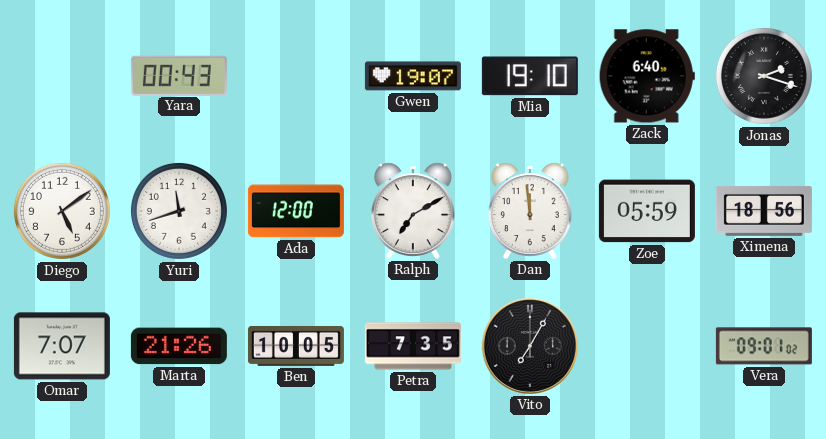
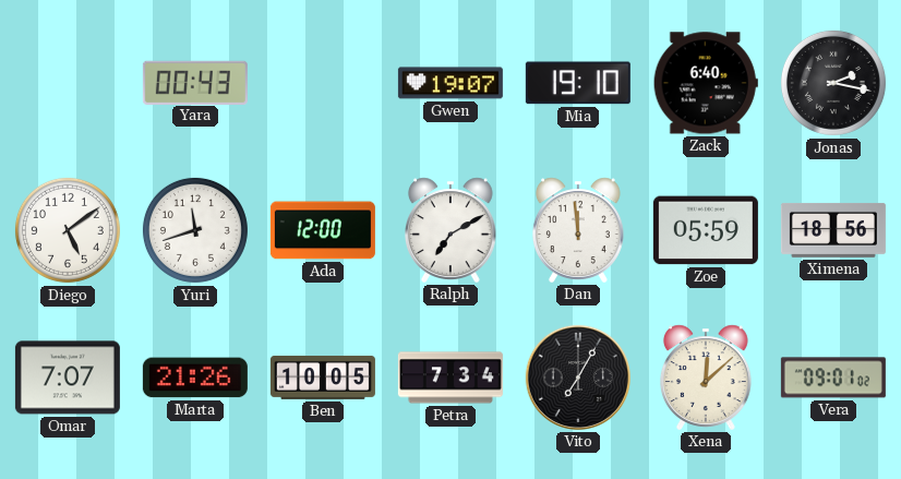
Jonas: 2:18 -> 2:17 (833, 83)
Petra: 7:35 -> 7:34 (450, 378)
Xena: none -> 12:08 (707, 378)
